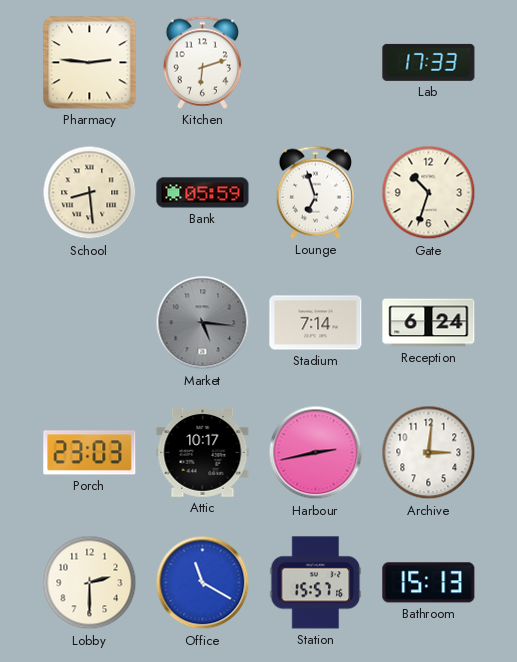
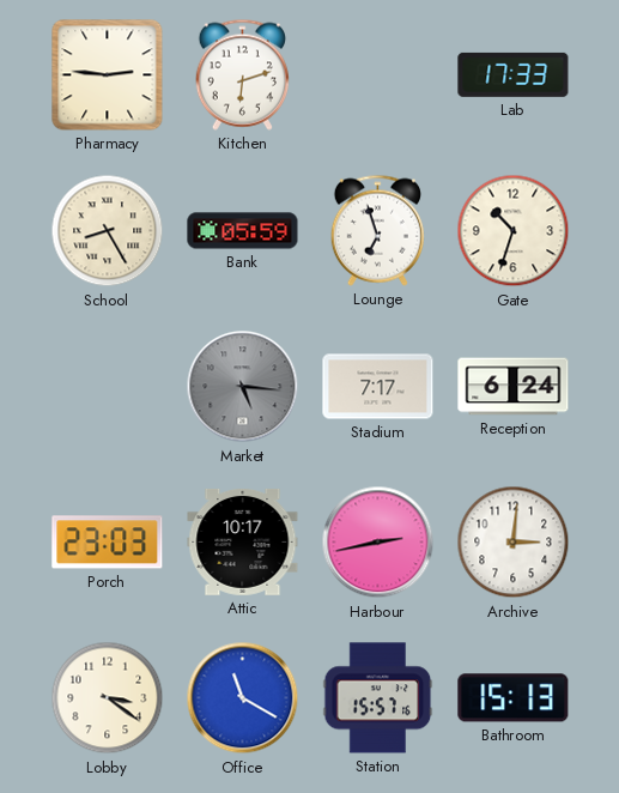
School: 8:29 -> 8:25 (108, 231)
Stadium: 7:14 -> 7:17 (378, 387)
Lobby: 2:30 -> 3:21 (108, 698)
